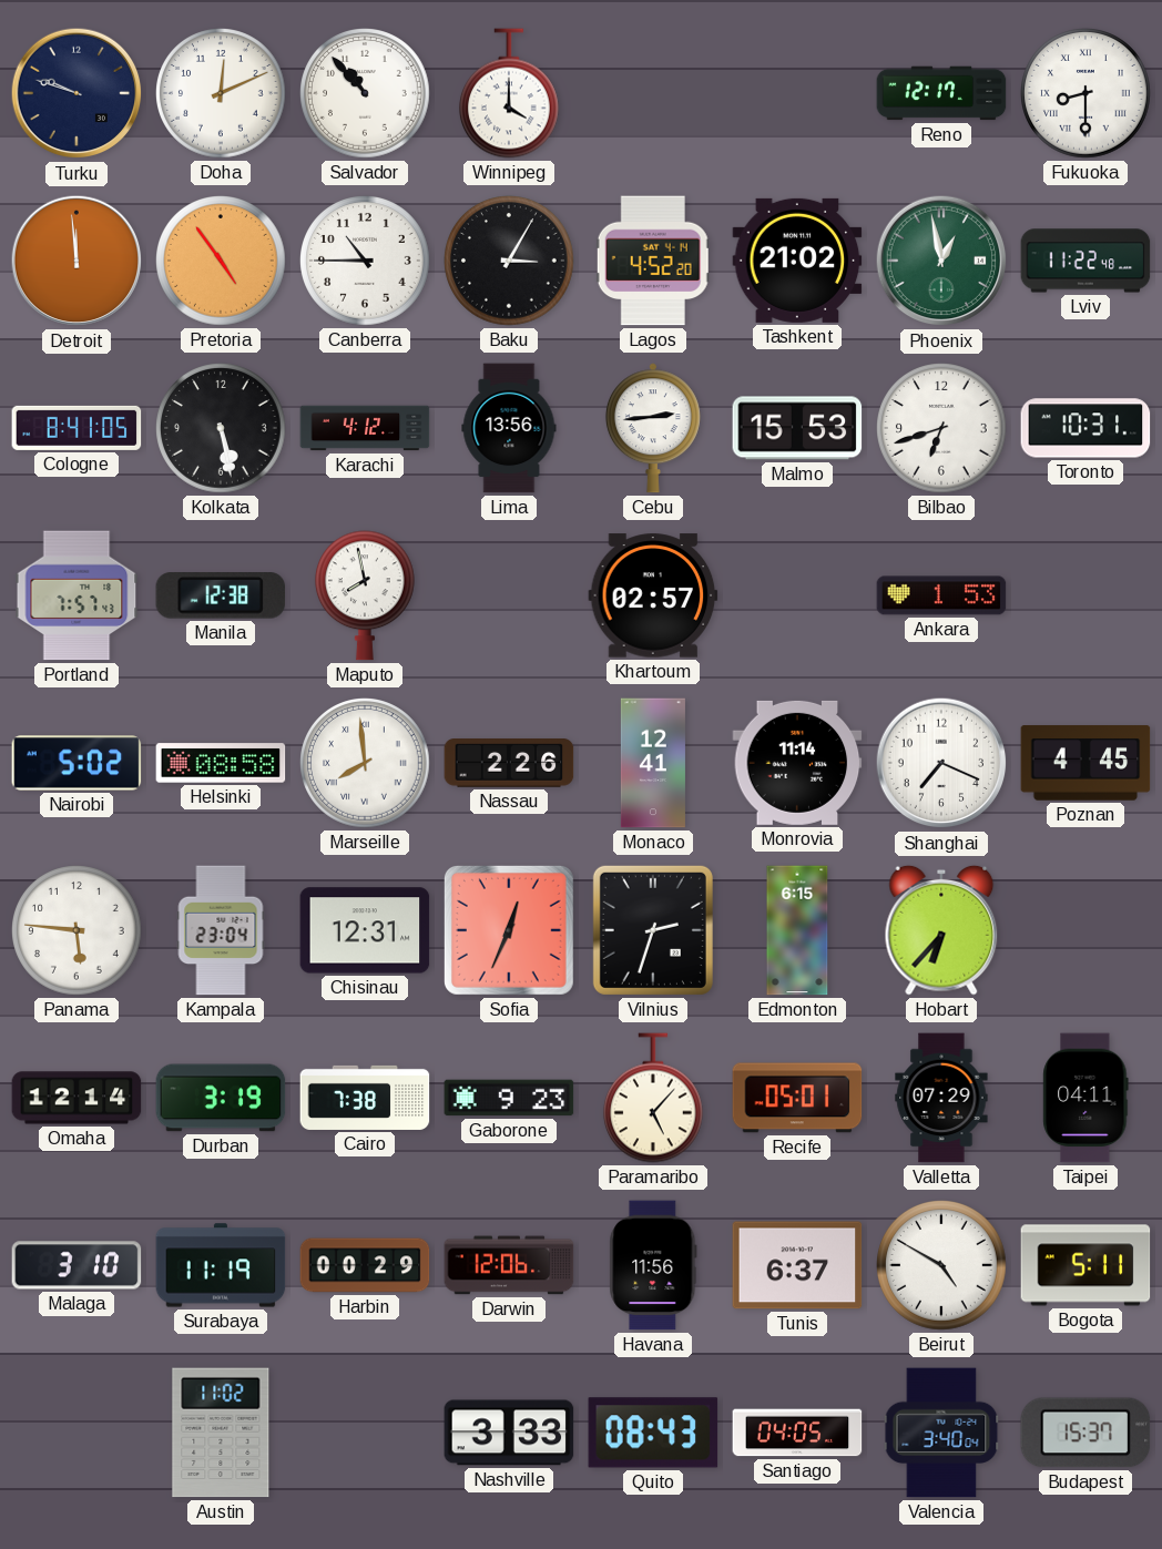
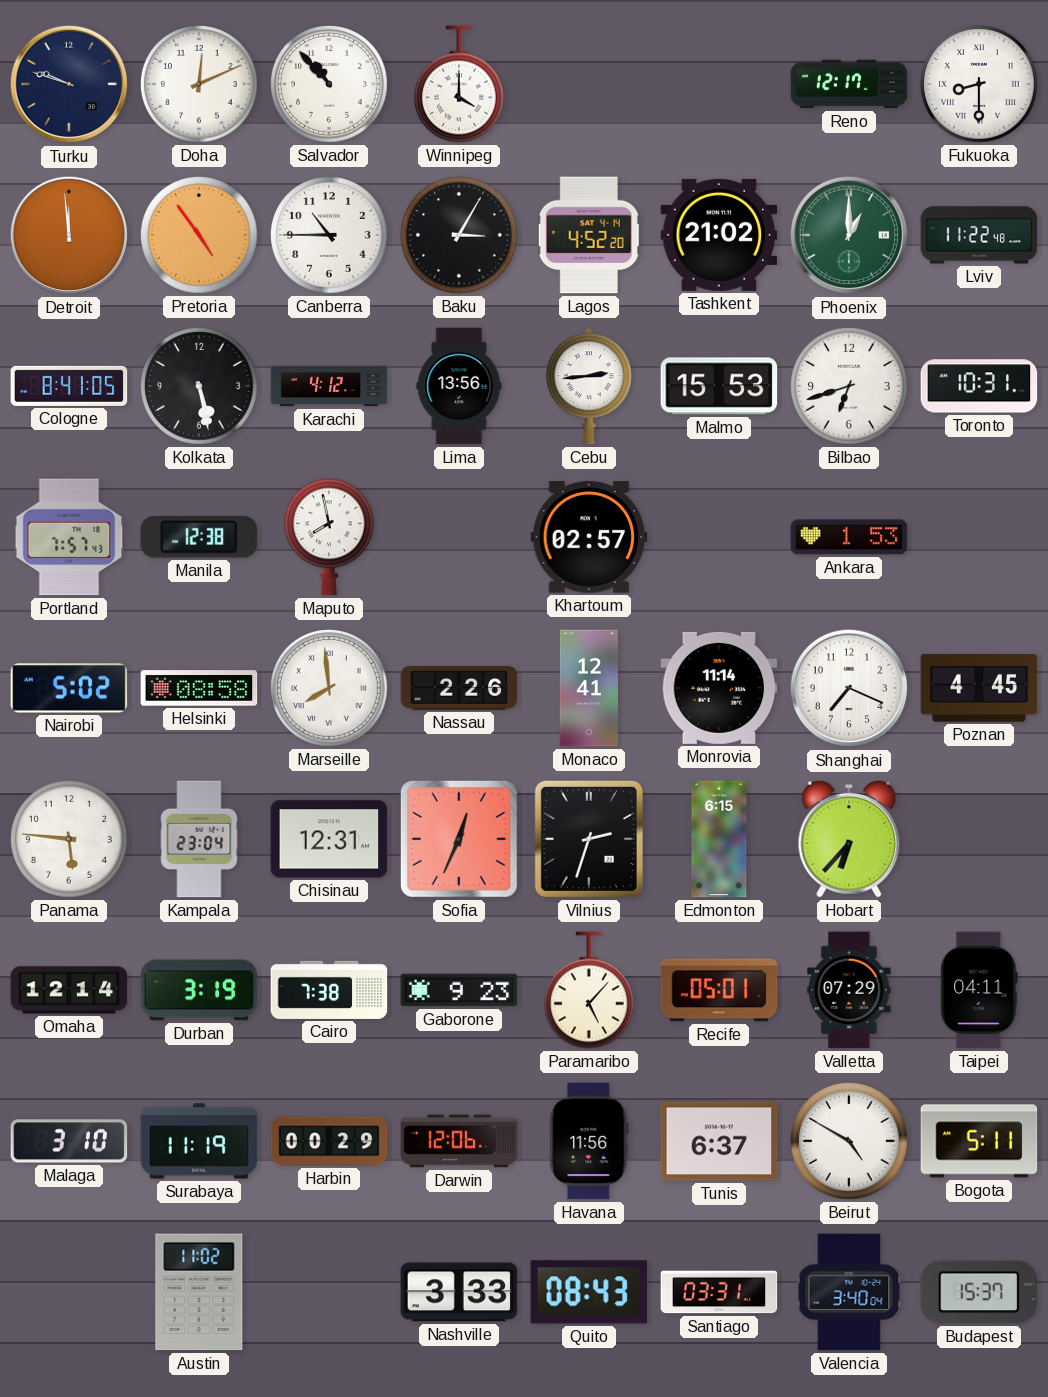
Phoenix: 12:58 -> 1:00 (849, 235)
Santiago: 04:05 -> 03:31 (719, 1292)
